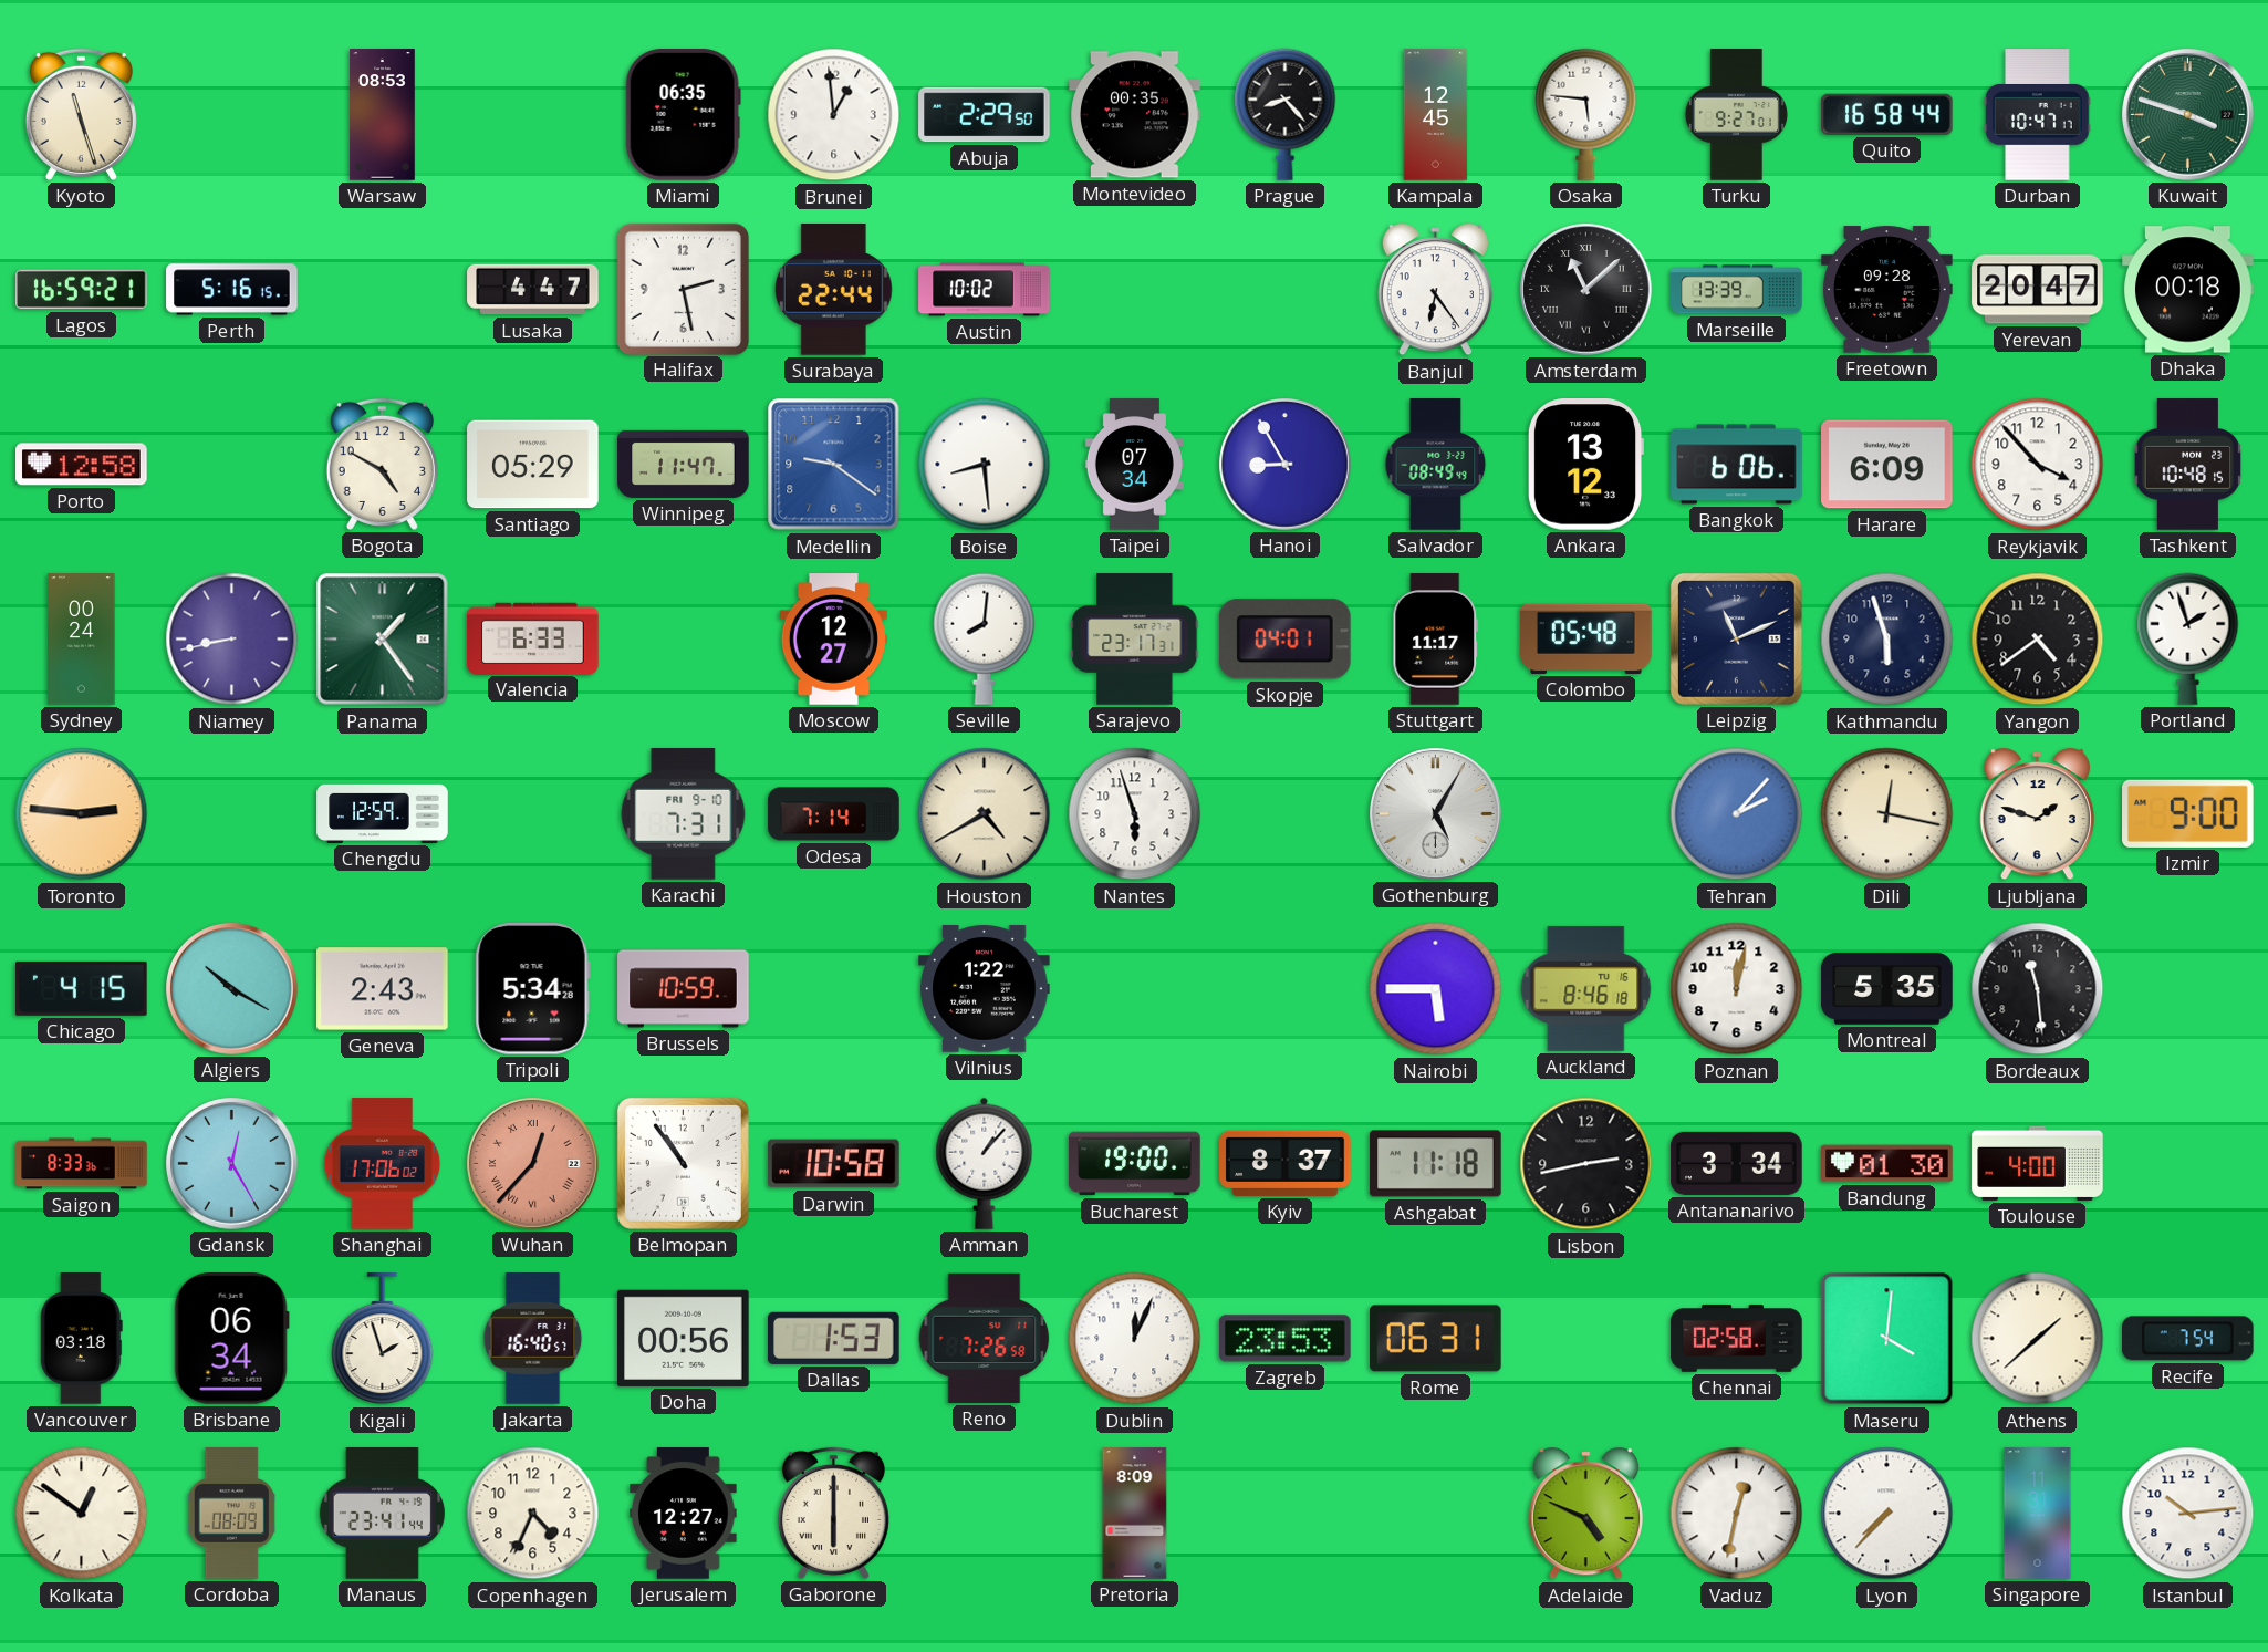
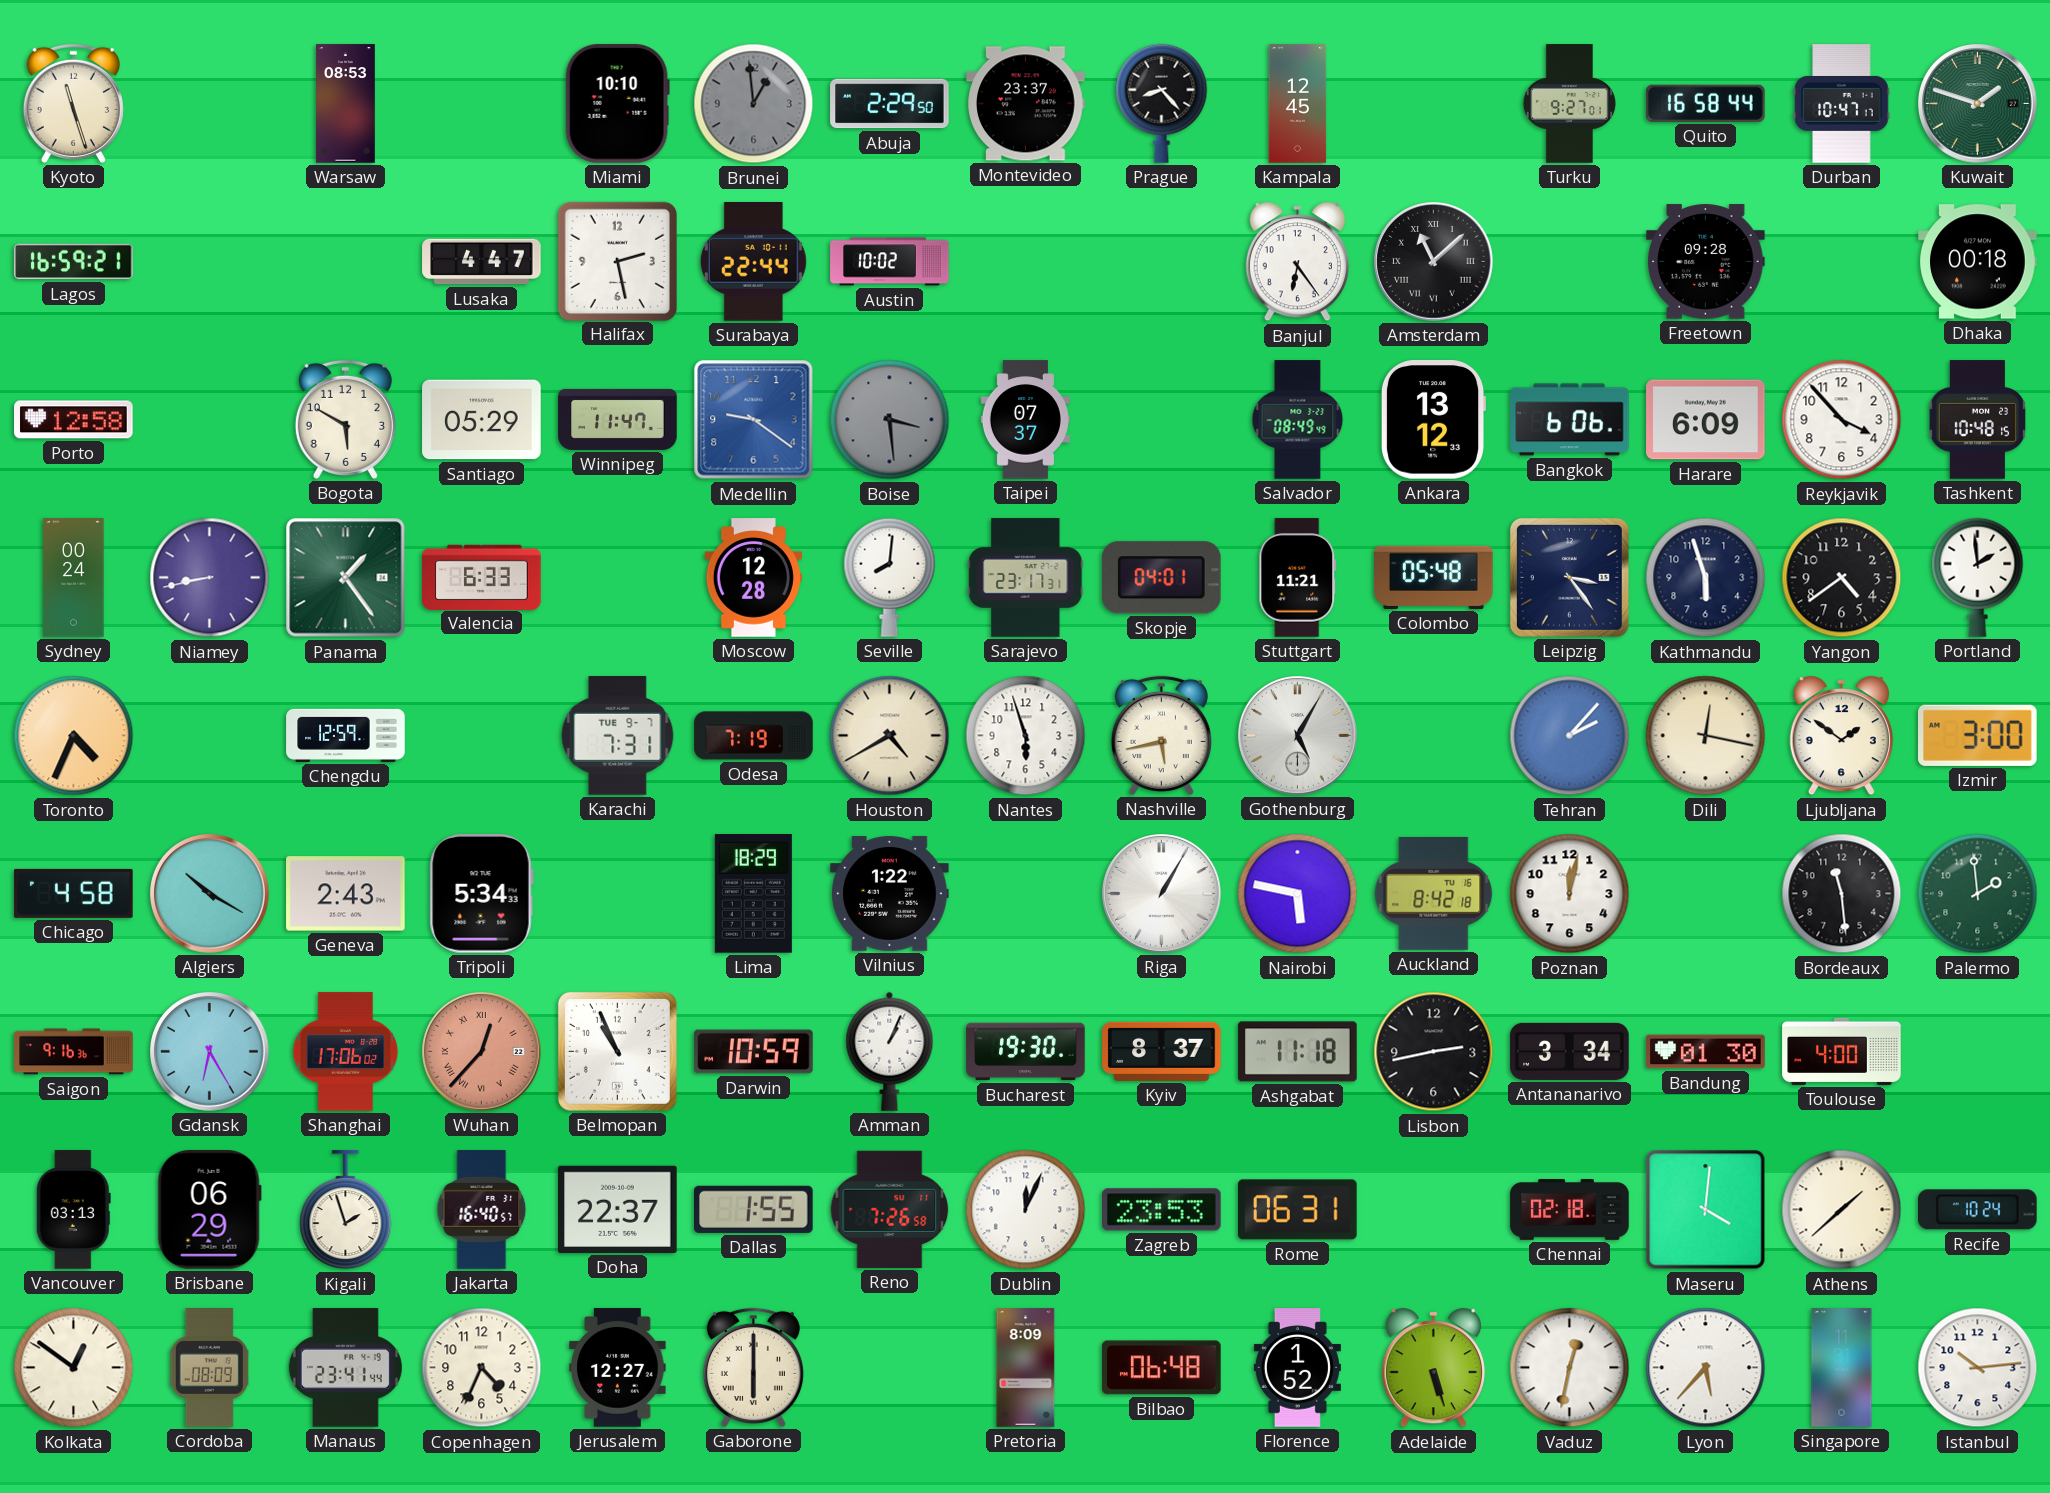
Miami: 06:35 -> 10:10 (617, 104)
Brunei dial: white -> grey (754, 104)
Montevideo: 00:35 -> 23:37 (1026, 104)
Osaka: 5:46 -> none (1586, 114)
Kuwait: 3:48 -> 1:48 (1978, 104)
Perth: 5:16 -> none (232, 290)
Marseille: 13:39 -> none (1737, 290)
Yerevan: 20:47 -> none (2038, 290)
Bogota: 4:50 -> 5:50 (345, 419)
Boise: 8:29 -> 3:29 (890, 420)
Boise dial: white -> grey (890, 420)
Taipei: 07:34 -> 07:37 (1025, 420)
Hanoi: 8:55 -> none (1286, 465)
Moscow: 12:27 -> 12:28 (753, 578)
Stuttgart: 11:17 -> 11:21 (1298, 578)
Leipzig: 11:11 -> 3:24 (1569, 577)
Portland: 1:57 -> 1:59 (1978, 577)
Toronto: 2:46 -> 4:34 (74, 736)
Karachi date: FRI 9-10 -> TUE 9-7 (618, 736)
Odesa: 7:14 -> 7:19 (754, 736)
Nashville: none -> 5:43 (1161, 735)
Ljubljana: 1:48 -> 1:51 (1841, 736)
Izmir: 9:00 -> 3:00 (1978, 735)
Chicago: 4:15 -> 4:58 (74, 893)
Tripoli: 5:34:28 -> 5:34:33 (481, 894)
Brussels: 10:59 -> none (684, 989)
Lima: none -> 18:29 (753, 894)
Riga: none -> 1:05 (1162, 894)
Nairobi: 5:45 -> 5:47 (1298, 894)
Auckland: 8:46 -> 8:42 (1434, 893)
Montreal: 5:35 -> none (1887, 989)
Palermo: none -> 1:59 (1978, 894)
Saigon: 8:33 -> 9:16 (74, 1052)
Gdansk: 12:25 -> 6:25 (210, 1052)
Belmopan: 10:54 -> 10:56 (617, 1051)
Darwin: 10:58 -> 10:59 (754, 1052)
Amman: 1:07 -> 1:04 (890, 1051)
Bucharest: 19:00 -> 19:30 (1026, 1052)
Vancouver: 03:18 -> 03:13 (73, 1210)
Brisbane: 06:34 -> 06:29 (209, 1210)
Doha: 00:56 -> 22:37 (618, 1209)
Dallas: 1:53 -> 1:55 (754, 1209)
Chennai: 02:58 -> 02:18 (1570, 1210)
Recife: 7:54 -> 10:24 (1978, 1210)
Bilbao: none -> 06:48 (1162, 1368)
Florence: none -> 1:52 (1297, 1368)
Adelaide: 4:49 -> 5:27 (1433, 1368)
Lyon: 7:37 -> 5:37 (1706, 1368)
